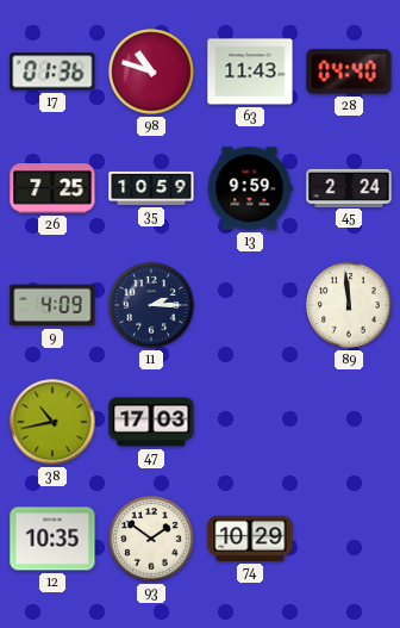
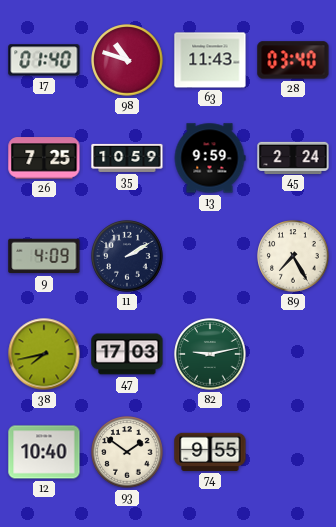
17: 01:36 -> 01:40 (44, 60)
28: 04:40 -> 03:40 (293, 60)
11: 2:15 -> 2:10 (127, 256)
89: 11:59 -> 7:25 (293, 256)
38: 10:43 -> 7:43 (44, 354)
82: none -> 9:13 (210, 354)
12: 10:35 -> 10:40 (44, 452)
74: 10:29 -> 9:55 (210, 452)
